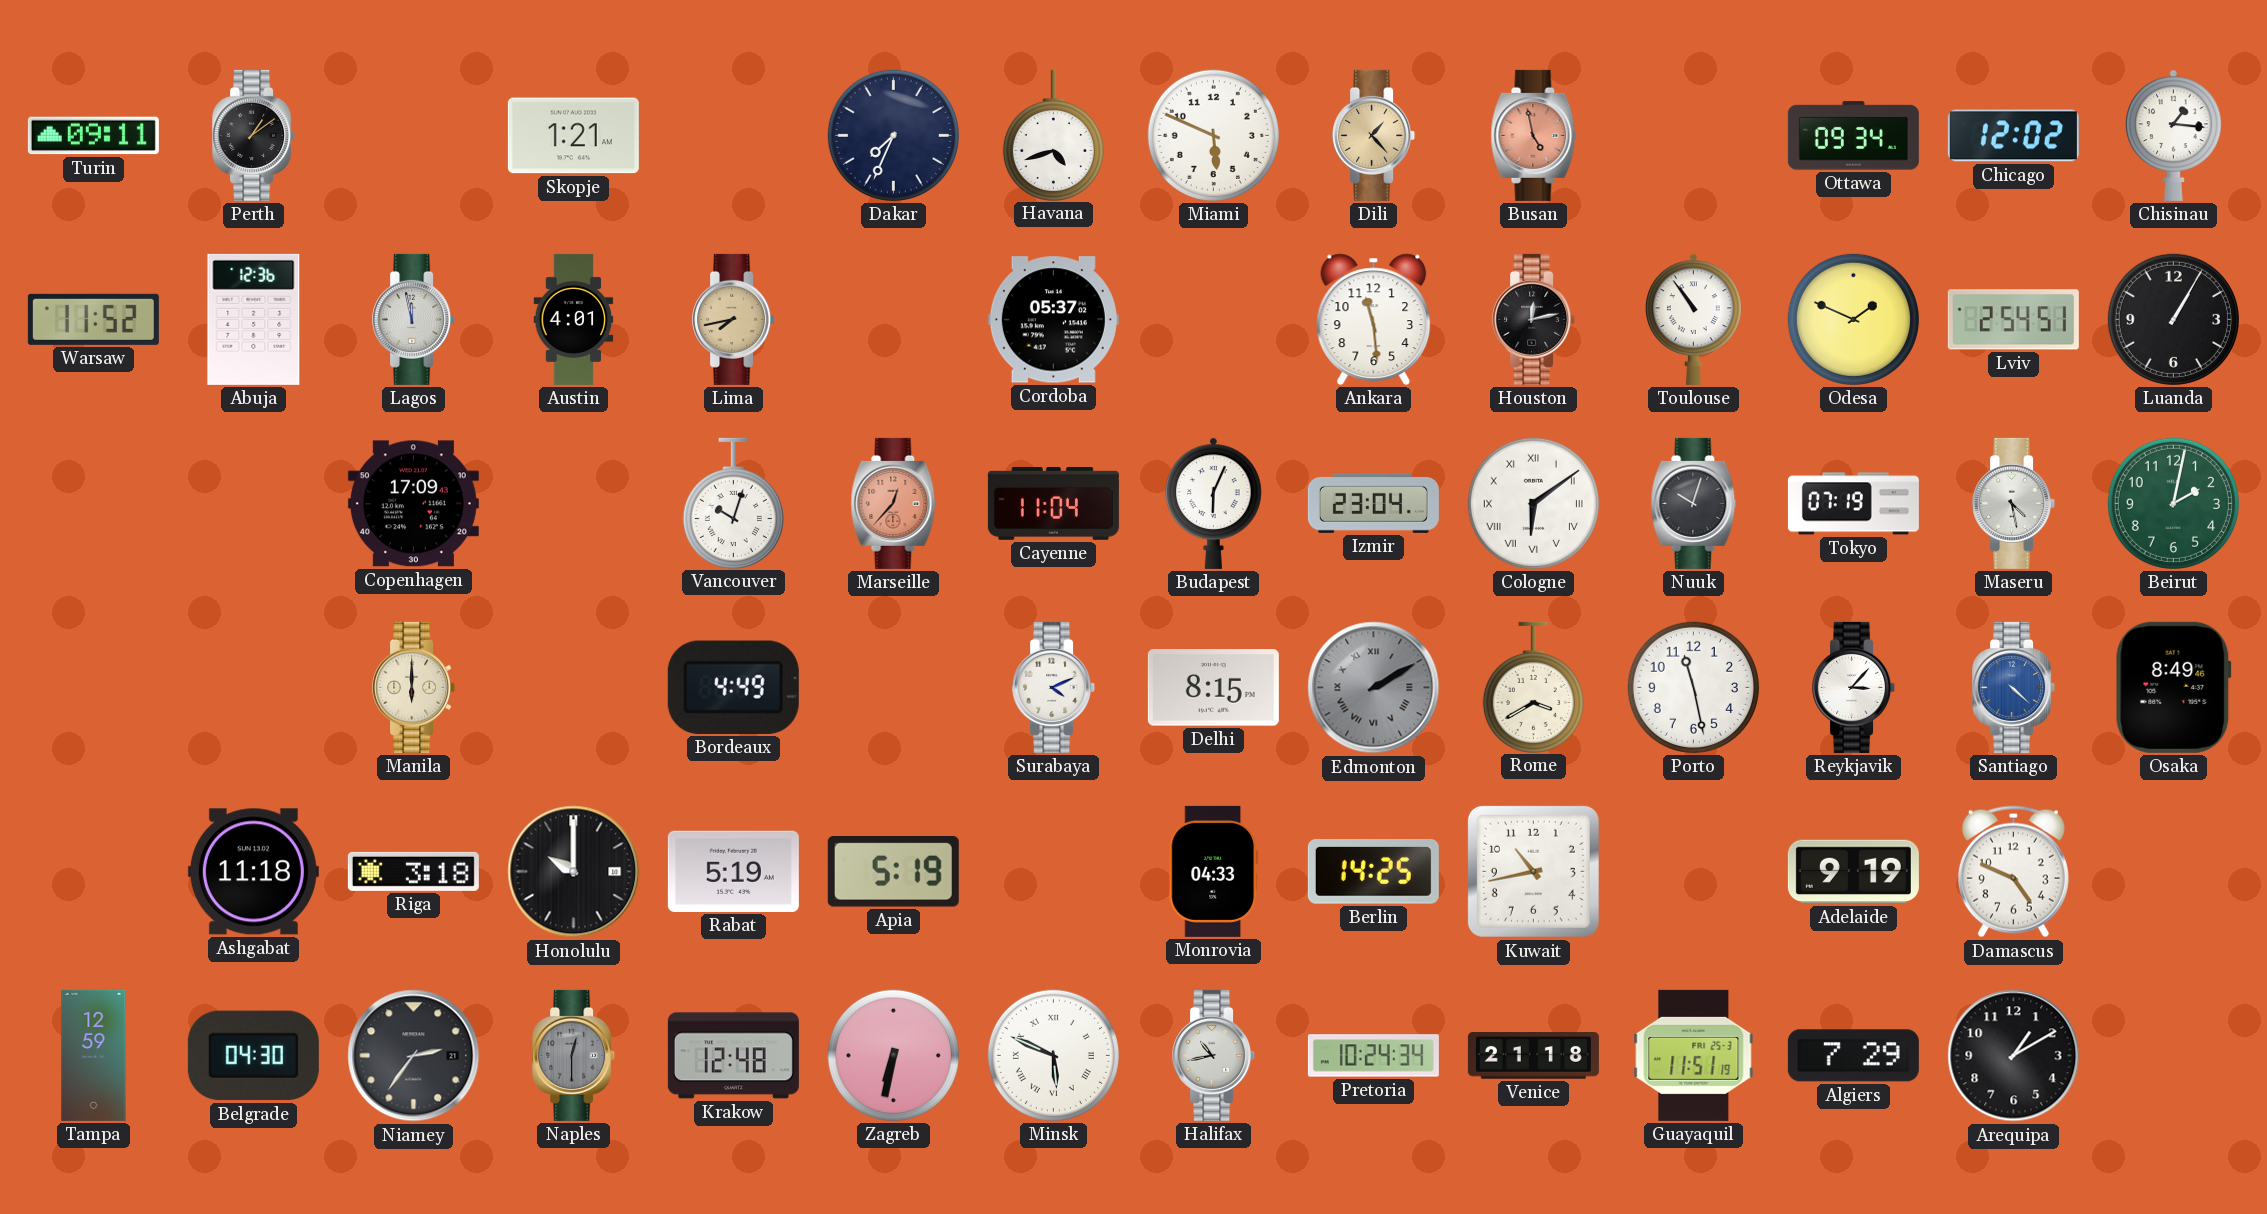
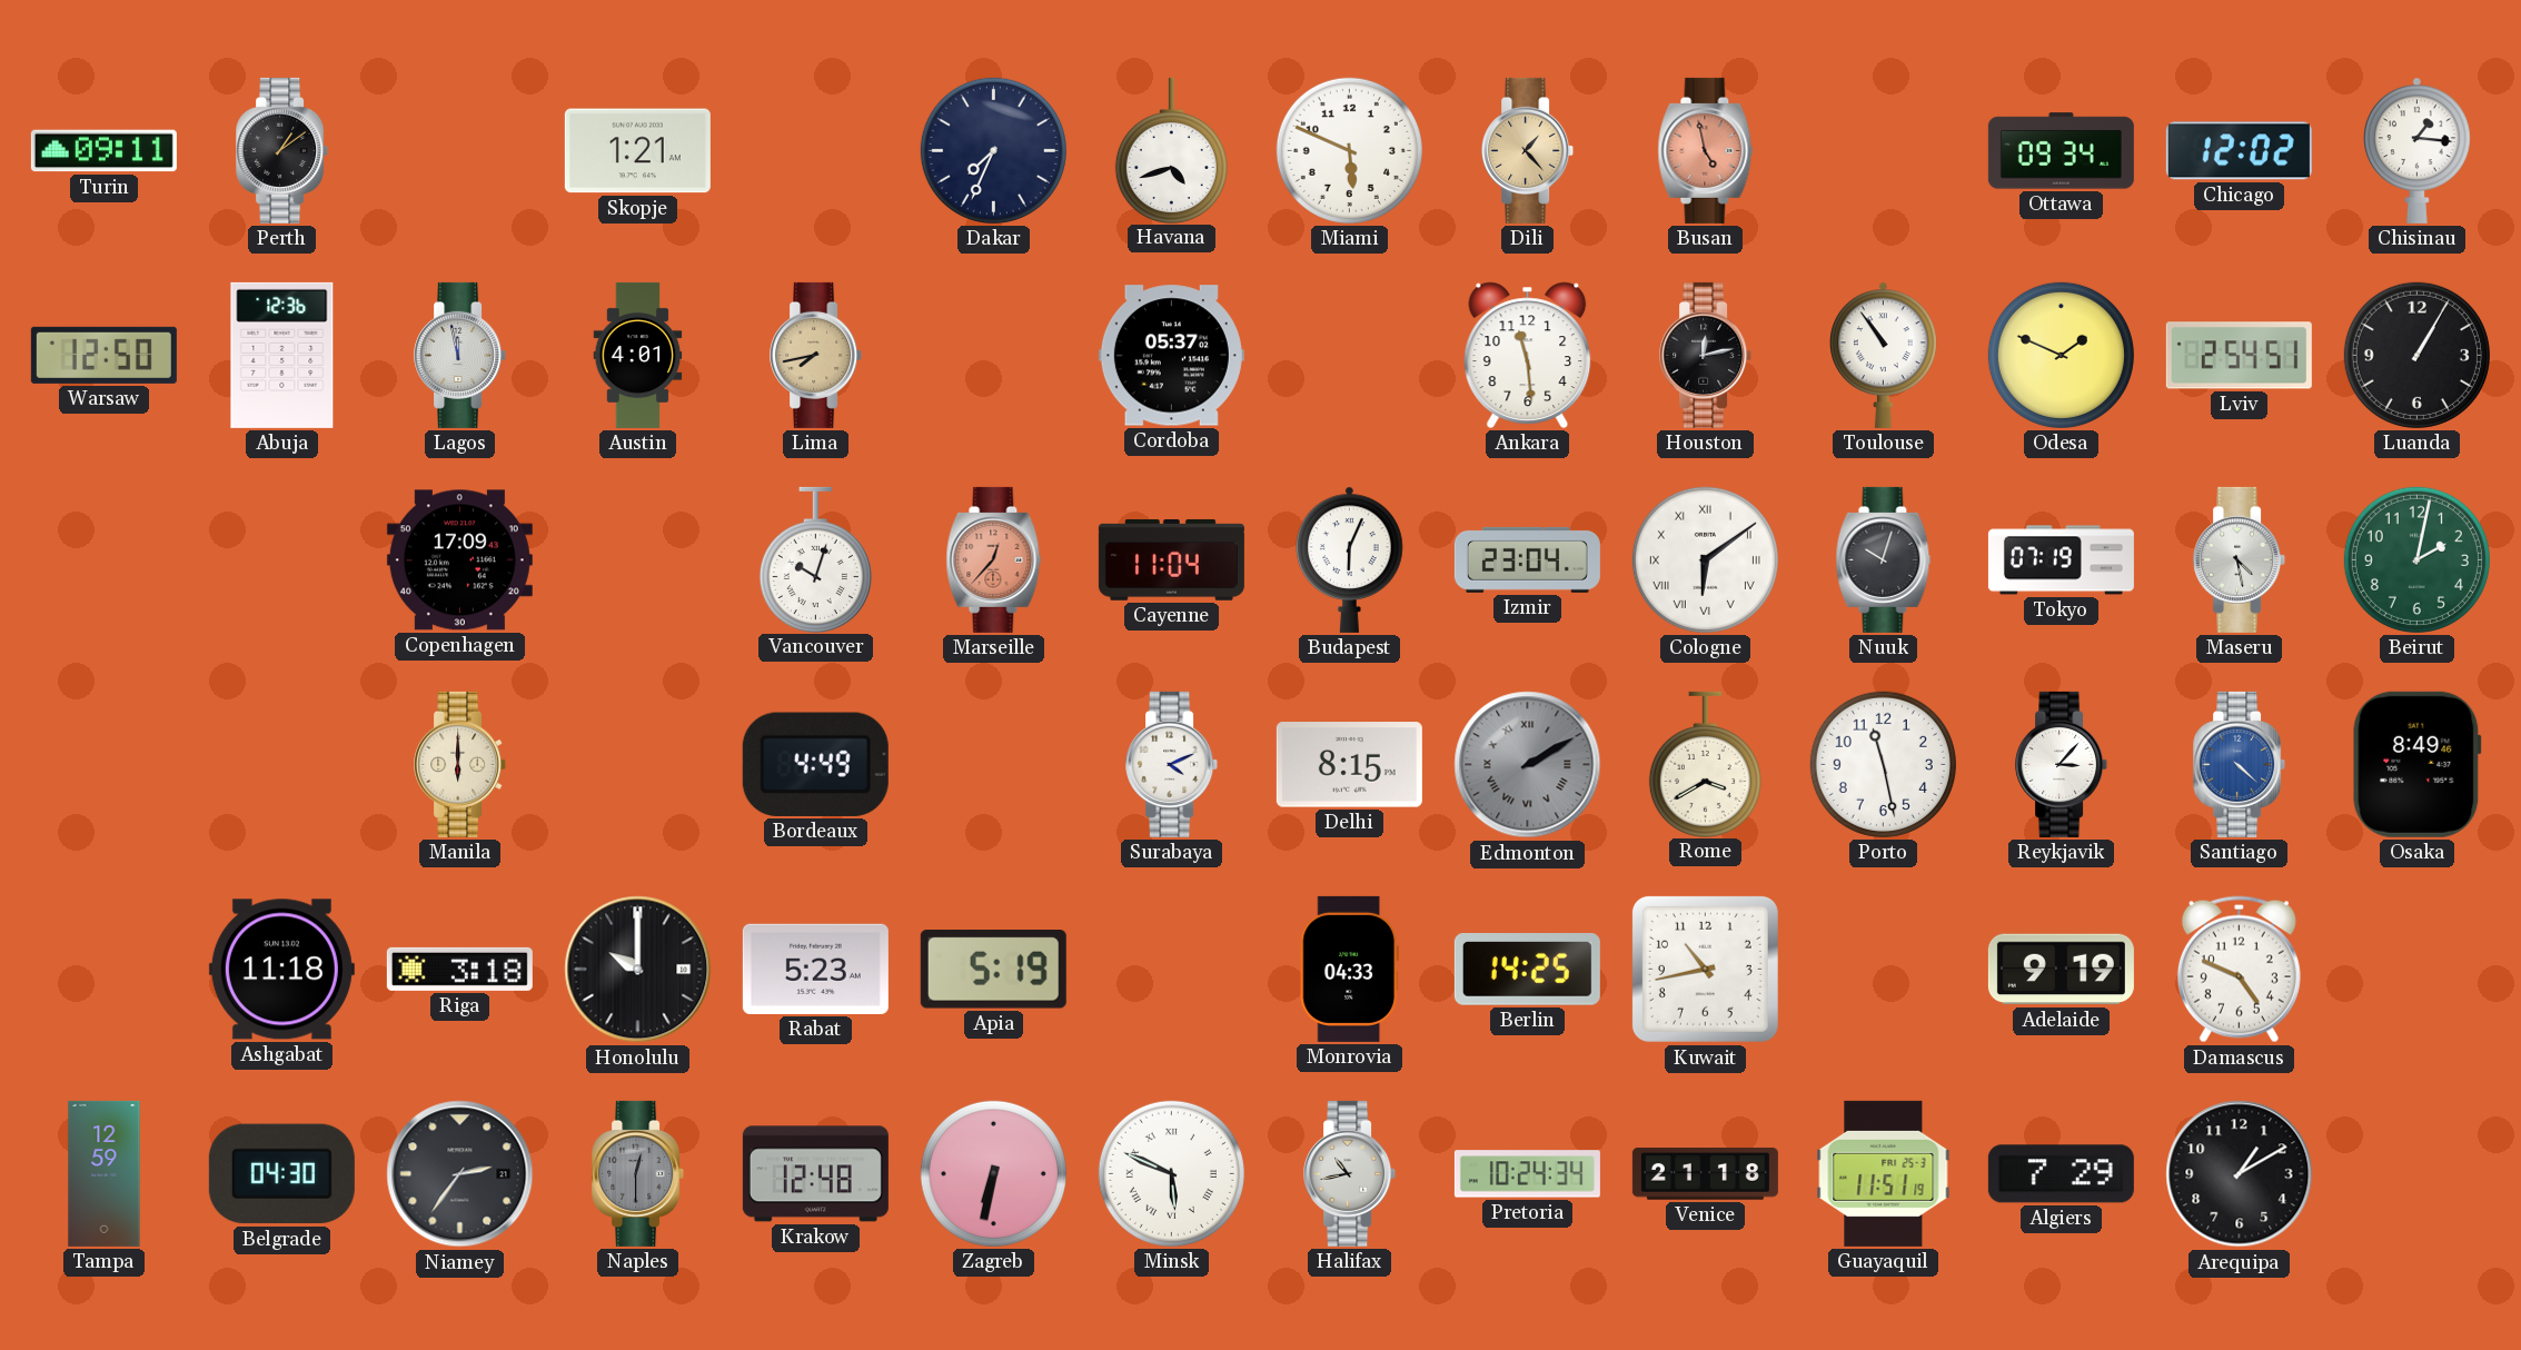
Warsaw: 11:52 -> 12:50 (103, 355)
Rabat: 5:19 -> 5:23 (815, 969)
